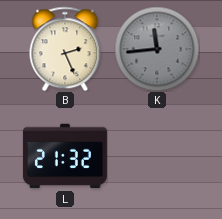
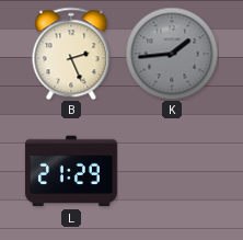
K: 11:44 -> 1:44 (172, 54)
L: 21:32 -> 21:29 (71, 171)
